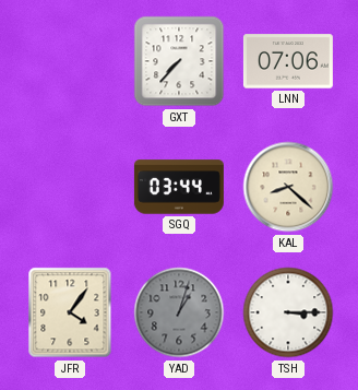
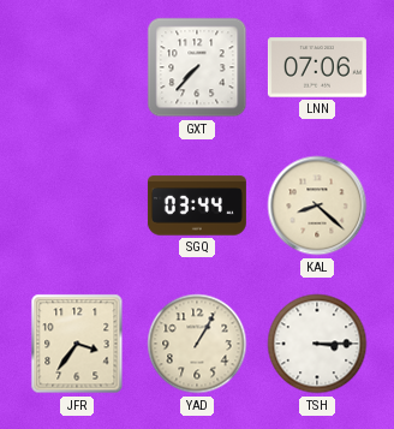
JFR: 4:06 -> 3:36 (77, 344)
YAD: 1:03 -> 1:05 (197, 344)
YAD dial: grey -> cream (197, 344)
